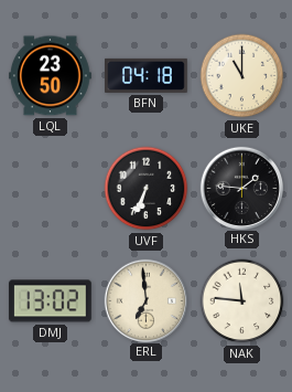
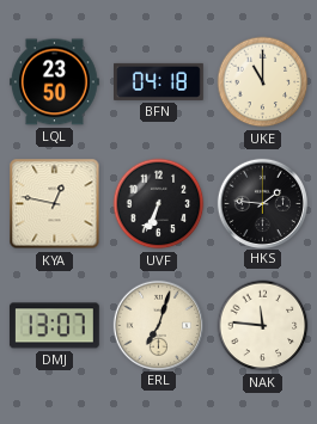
KYA: none -> 12:47 (55, 204)
DMJ: 13:02 -> 13:07 (54, 326)
ERL: 6:59 -> 7:03 (158, 325)
